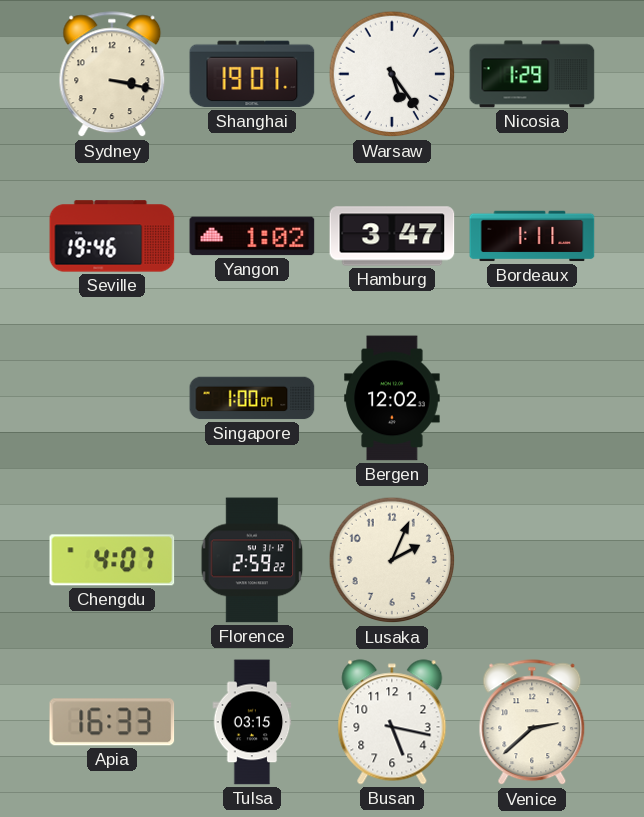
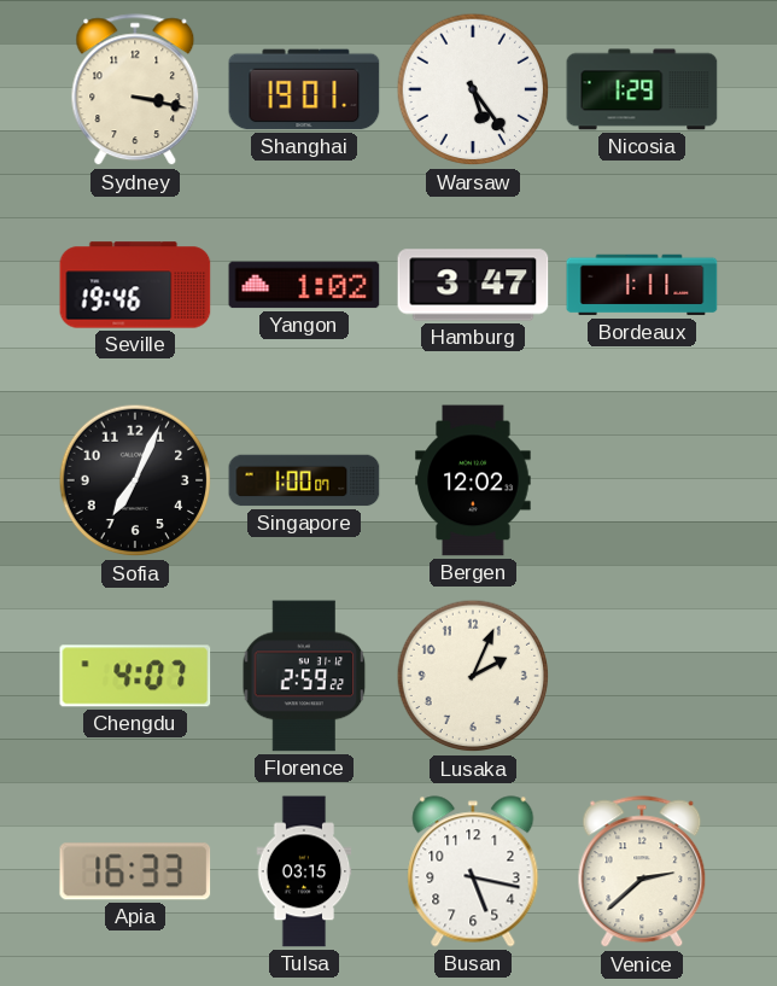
Sofia: none -> 7:04 (135, 480)
